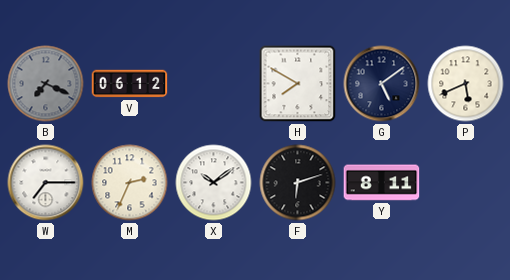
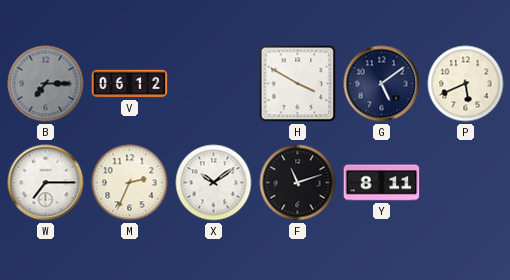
B: 7:19 -> 7:15 (46, 84)
H: 7:50 -> 3:50 (298, 84)
F: 6:12 -> 11:12 (298, 183)
